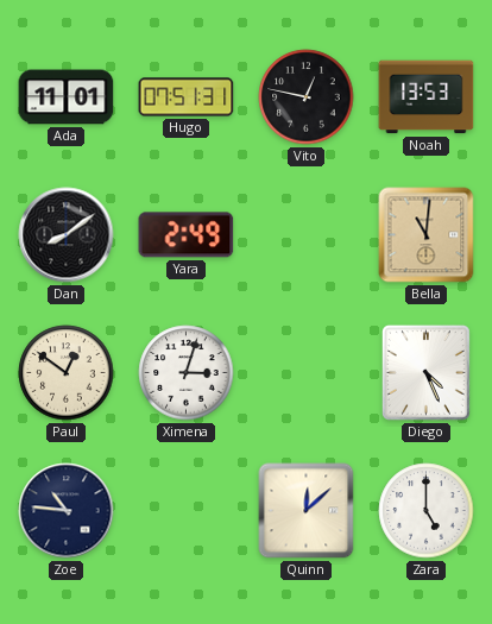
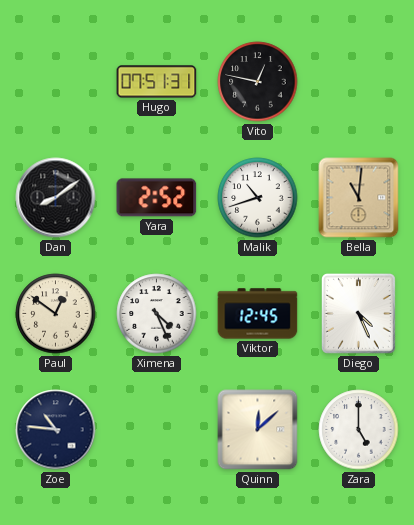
Ada: 11:01 -> none (67, 97)
Noah: 13:53 -> none (427, 97)
Yara: 2:49 -> 2:52 (157, 198)
Malik: none -> 10:42 (258, 198)
Ximena: 3:03 -> 4:26 (157, 314)
Viktor: none -> 12:45 (258, 314)
